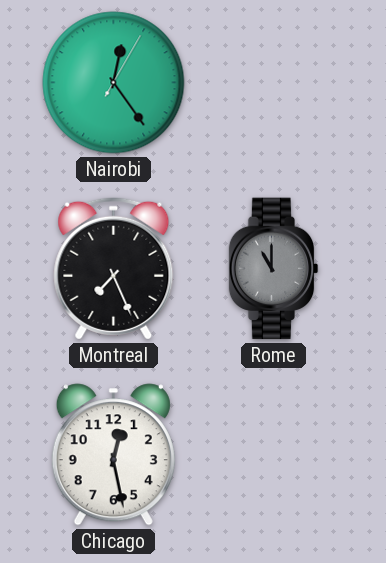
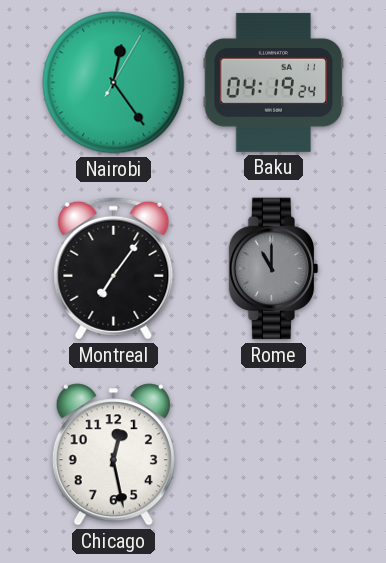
Baku: none -> 04:19 (274, 82)
Montreal: 7:26 -> 7:06 (114, 268)
